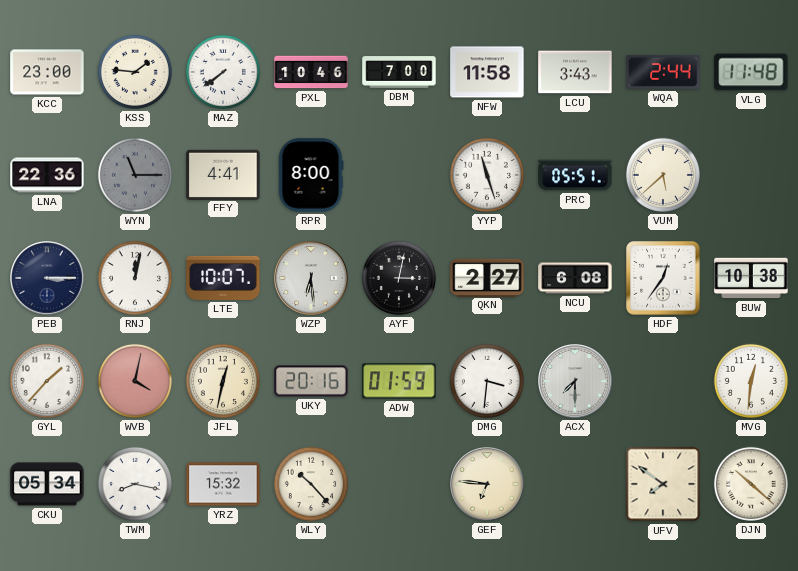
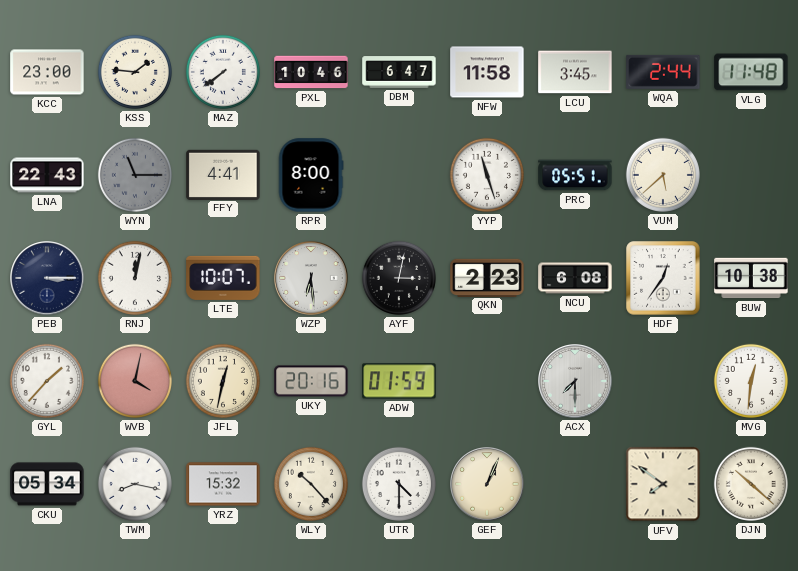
DBM: 7:00 -> 6:47 (399, 72)
LCU: 3:43 -> 3:45 (575, 72)
LNA: 22:36 -> 22:43 (47, 175)
QKN: 2:27 -> 2:23 (487, 277)
DMG: 3:31 -> none (487, 381)
UTR: none -> 4:30 (399, 484)
GEF: 6:46 -> 1:04 (487, 484)
